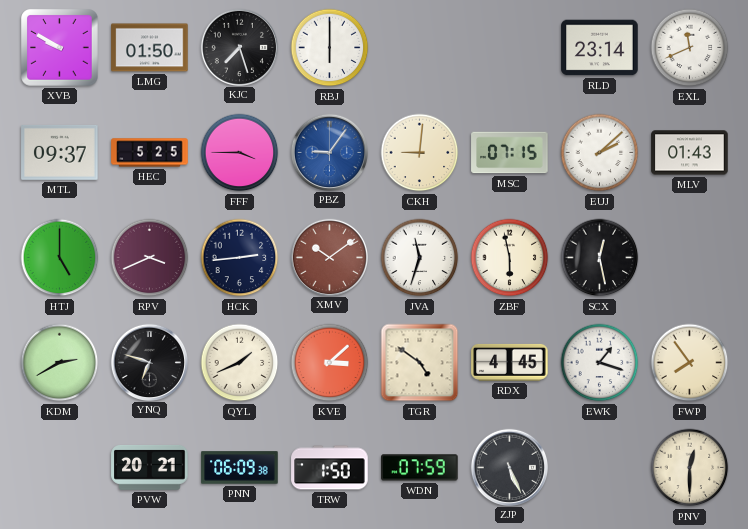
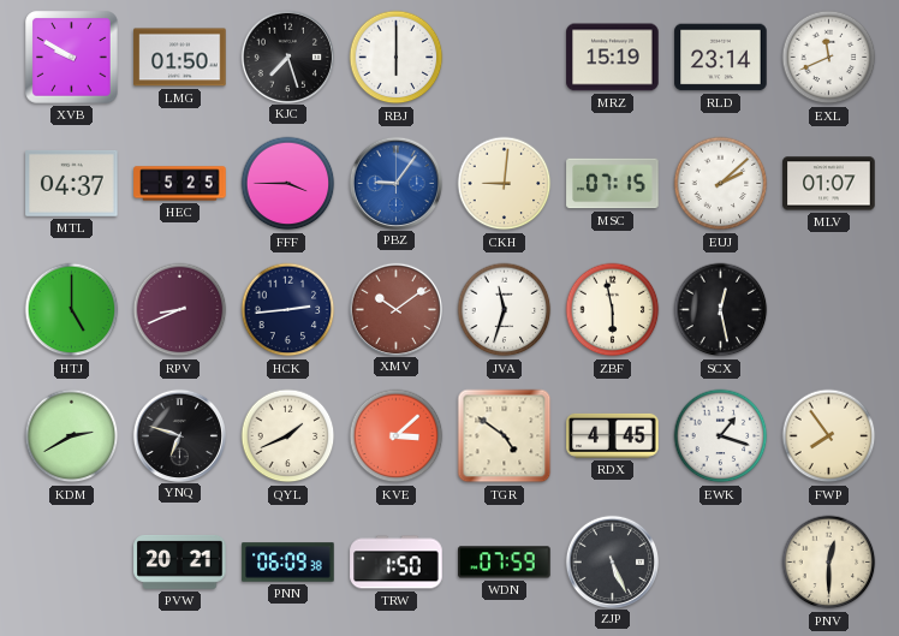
MRZ: none -> 15:19 (613, 58)
MTL: 09:37 -> 04:37 (72, 183)
MLV: 01:43 -> 01:07 (829, 184)
RPV: 3:41 -> 8:41 (180, 310)
